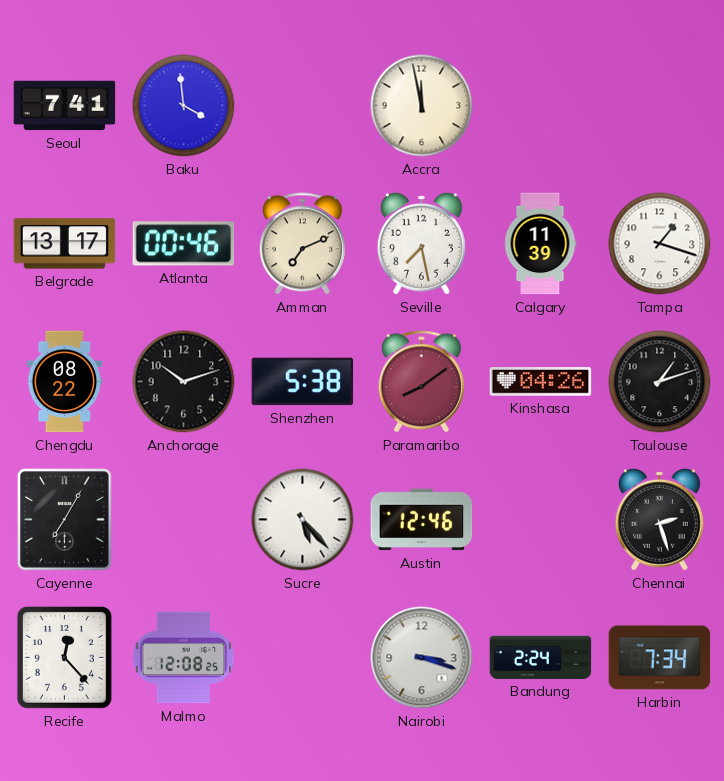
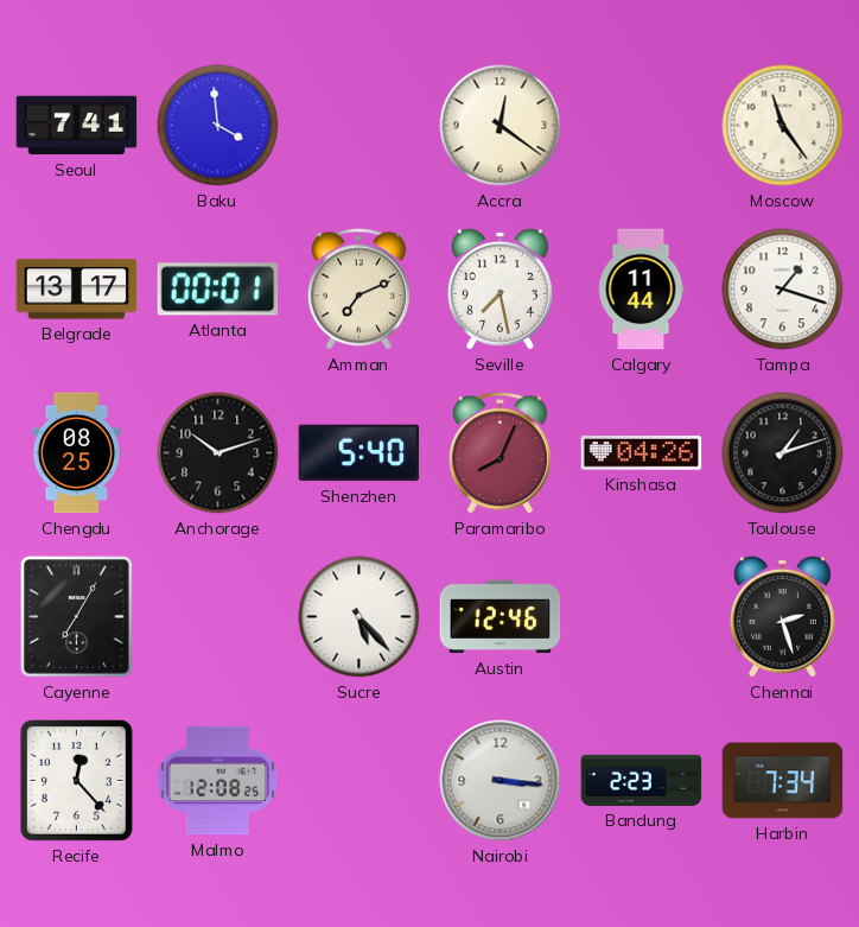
Accra: 11:58 -> 12:21 (501, 126)
Moscow: none -> 11:24 (783, 126)
Atlanta: 00:46 -> 00:01 (218, 290)
Calgary: 11:39 -> 11:44 (641, 290)
Chengdu: 08:22 -> 08:25 (77, 453)
Shenzhen: 5:38 -> 5:40 (359, 453)
Paramaribo: 8:09 -> 8:04 (500, 453)
Nairobi: 3:18 -> 3:16 (501, 781)
Bandung: 2:24 -> 2:23 (642, 780)
